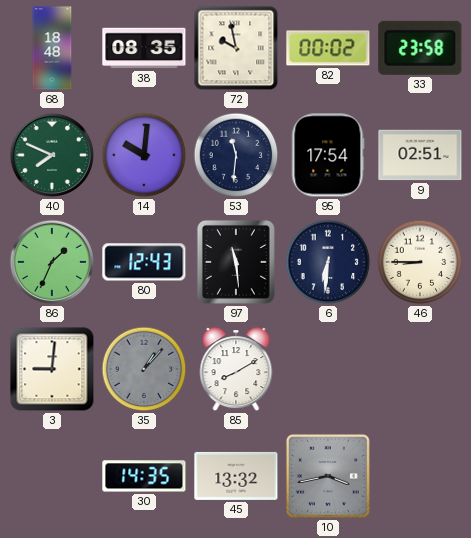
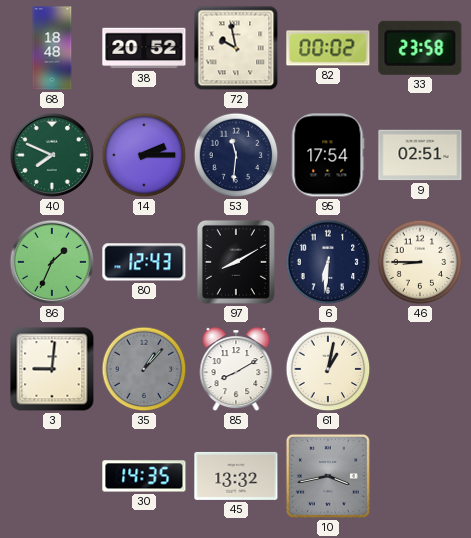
38: 08:35 -> 20:52 (144, 48)
14: 10:01 -> 2:15 (144, 155)
97: 11:29 -> 8:10 (236, 262)
61: none -> 1:02 (328, 369)
